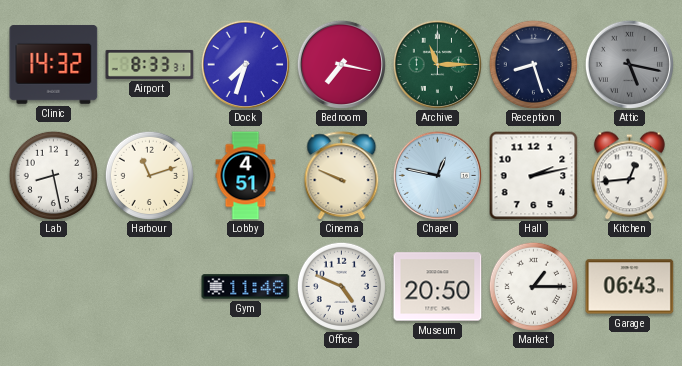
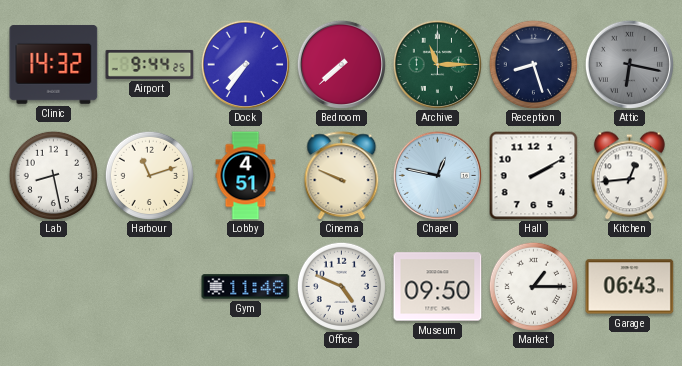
Airport: 8:33 -> 9:44 (150, 64)
Dock: 7:33 -> 7:36 (245, 64)
Bedroom: 7:17 -> 7:38 (341, 64)
Attic: 5:17 -> 6:17 (629, 64)
Hall: 2:13 -> 2:10 (533, 176)
Museum: 20:50 -> 09:50 (438, 287)
